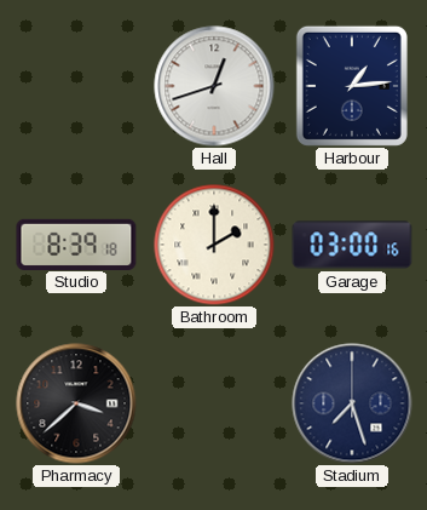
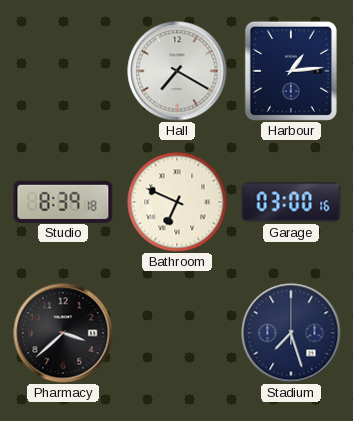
Hall: 12:42 -> 7:20 (177, 71)
Bathroom: 2:00 -> 6:49 (177, 202)
